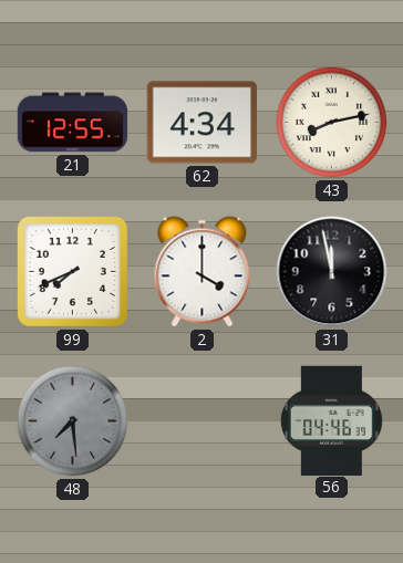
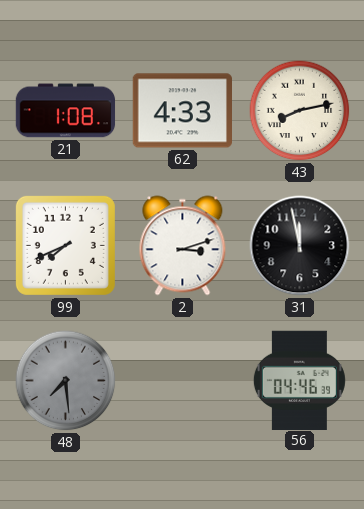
21: 12:55 -> 1:08 (66, 111)
62: 4:34 -> 4:33 (182, 111)
2: 4:00 -> 3:12 (183, 246)
